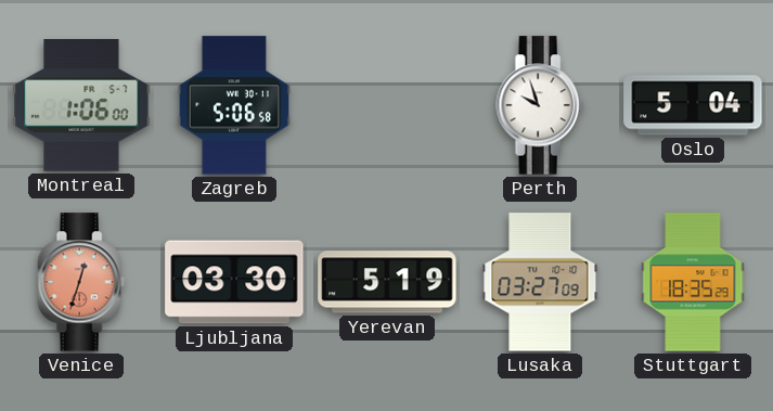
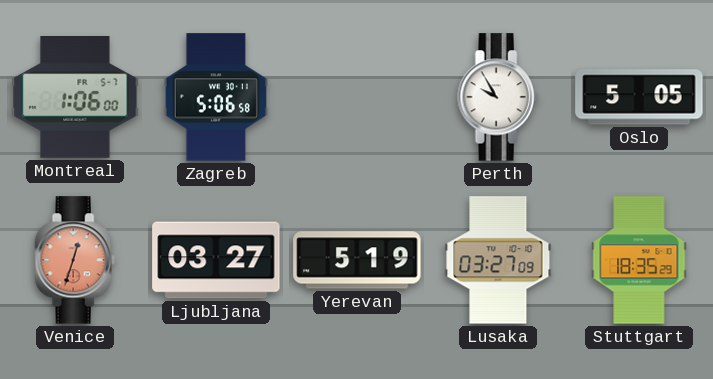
Perth: 9:57 -> 9:55 (498, 97)
Oslo: 5:04 -> 5:05 (639, 97)
Ljubljana: 03:30 -> 03:27 (216, 260)
